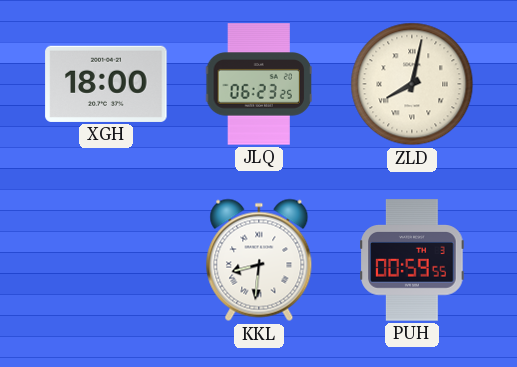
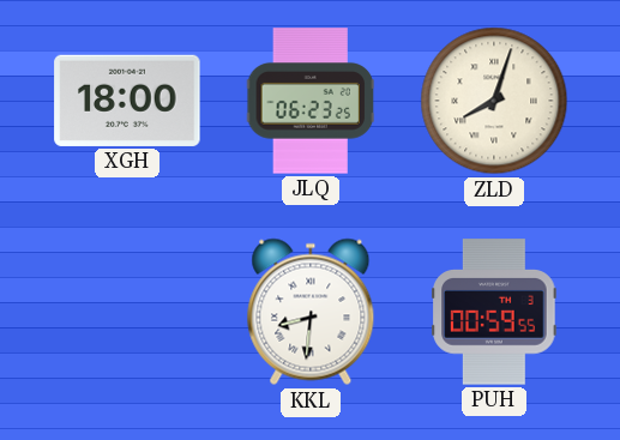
ZLD: 8:02 -> 8:03 (494, 101)
